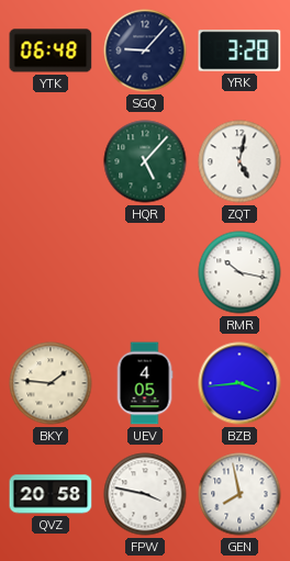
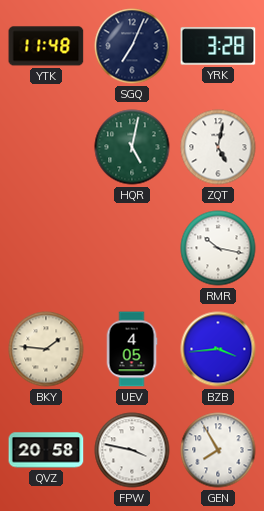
YTK: 06:48 -> 11:48 (46, 46)
SGQ: 9:07 -> 7:04 (132, 46)
HQR: 5:07 -> 5:02 (132, 147)
GEN: 7:58 -> 7:55 (218, 450)
